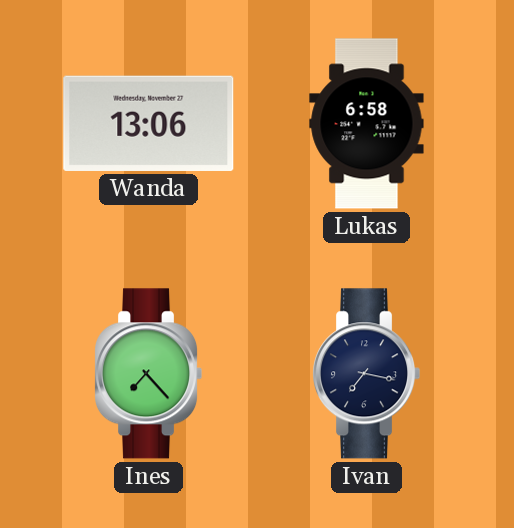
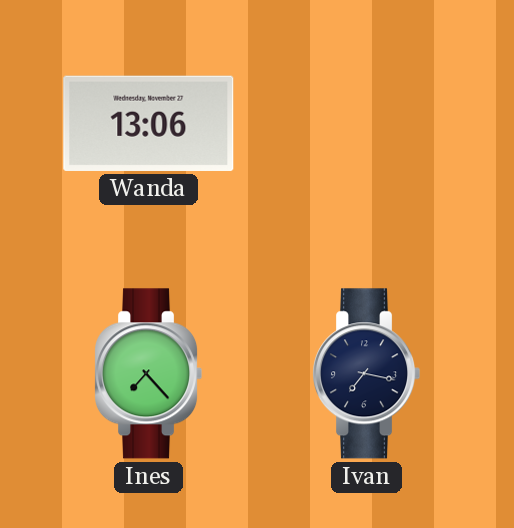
Lukas: 6:58 -> none (367, 124)
